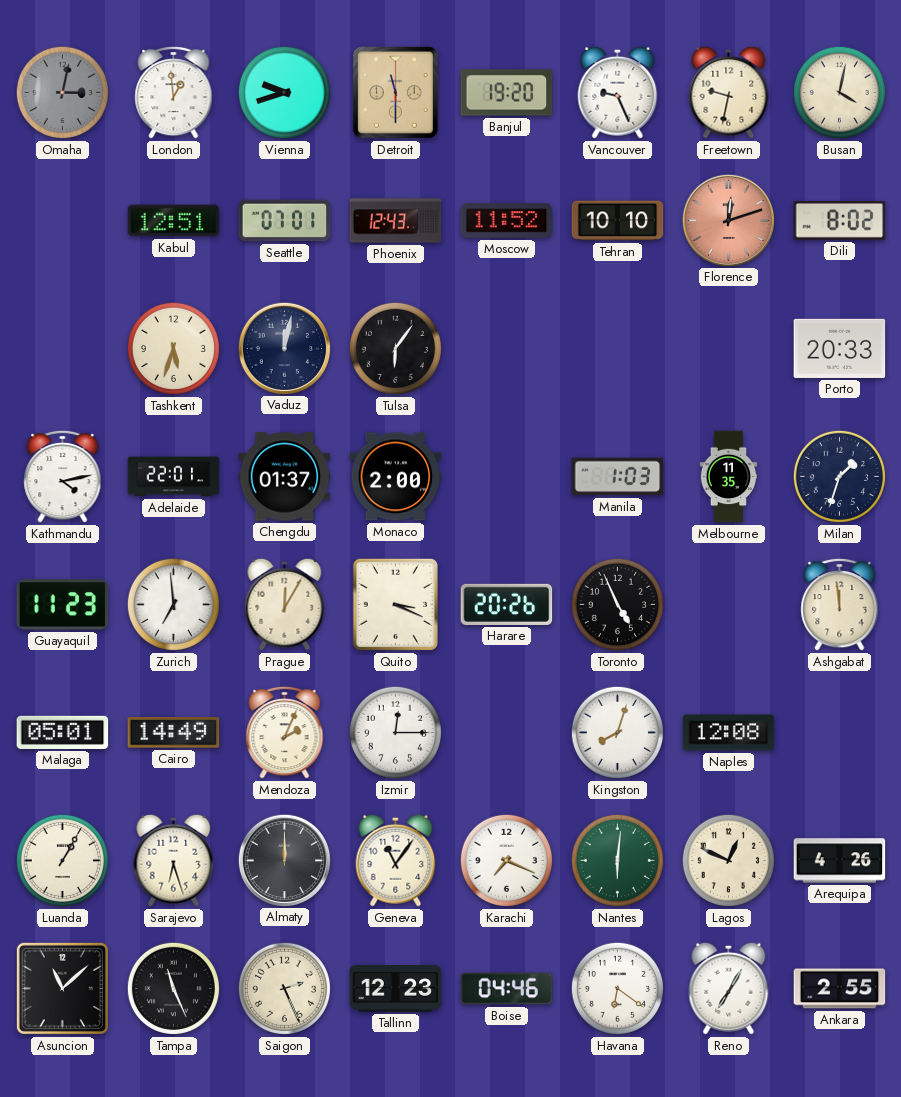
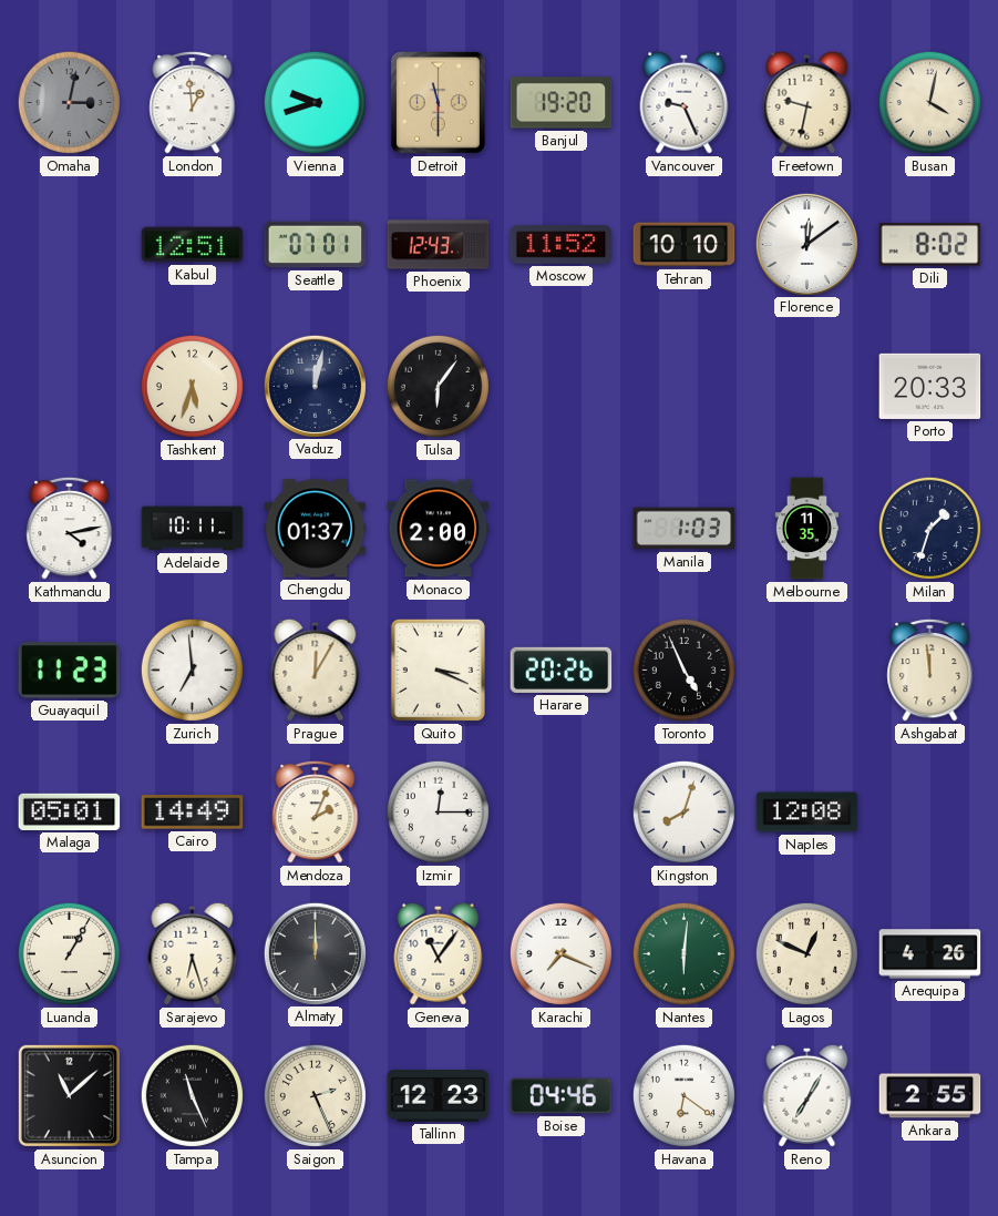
Florence: 12:12 -> 12:09 (806, 244)
Florence dial: salmon -> white (806, 244)
Adelaide: 22:01 -> 10:11 (193, 529)
